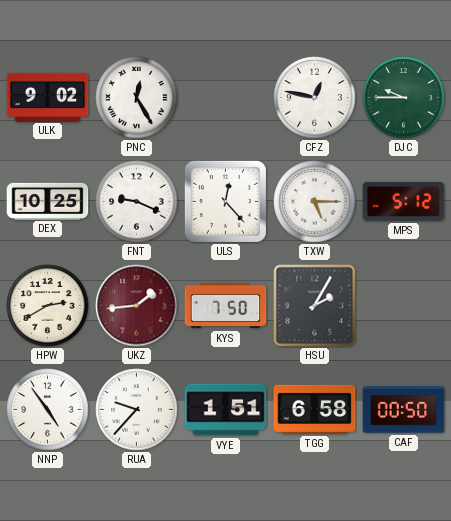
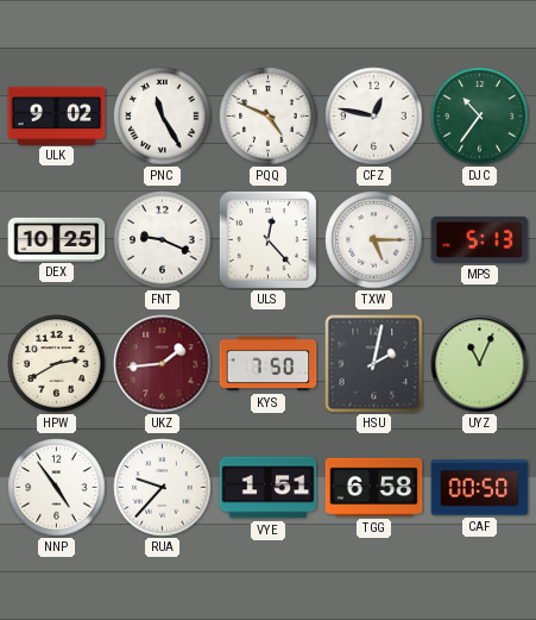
PNC: 12:25 -> 11:25 (163, 117)
PQQ: none -> 4:49 (269, 117)
DJC: 9:45 -> 10:36 (480, 117)
MPS: 5:12 -> 5:13 (480, 239)
HSU: 2:05 -> 2:02 (374, 364)
UYZ: none -> 11:04 (480, 364)
